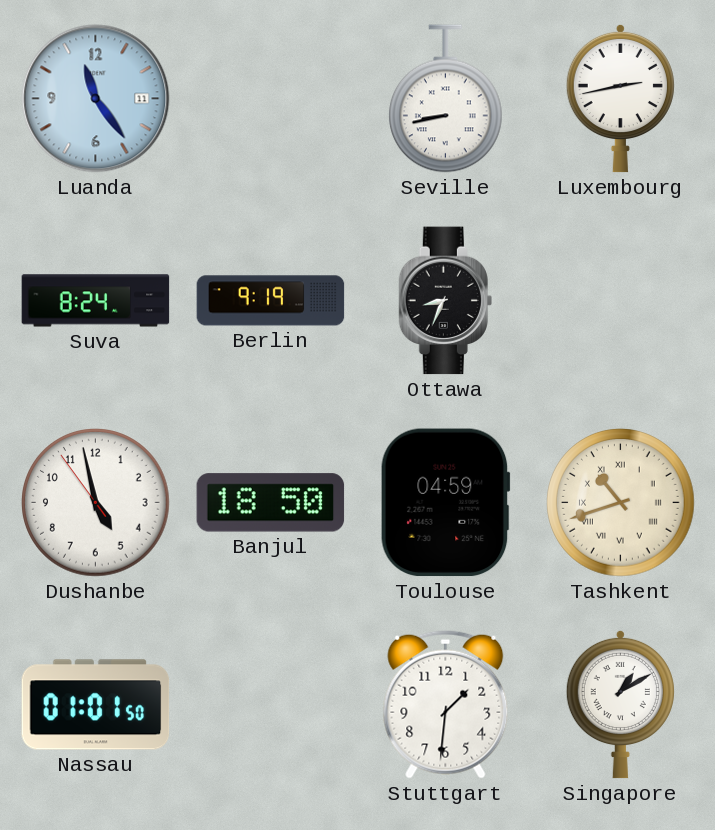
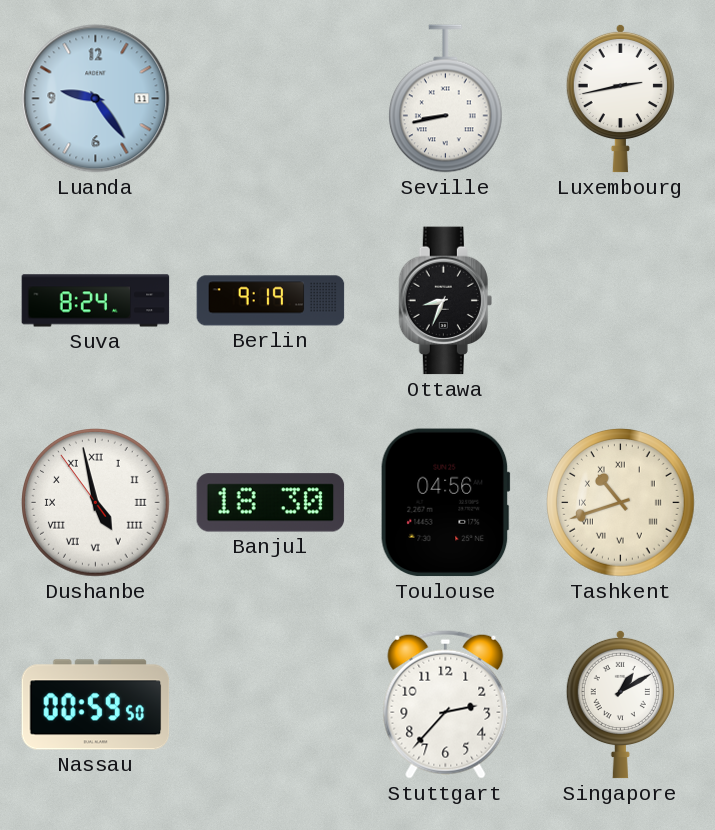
Luanda: 11:24 -> 9:24 (96, 99)
Dushanbe numerals: Arabic -> Roman (96, 503)
Banjul: 18:50 -> 18:30 (271, 503)
Toulouse: 04:59 -> 04:56 (445, 503)
Nassau: 01:01 -> 00:59 (96, 705)
Stuttgart: 1:31 -> 2:37 (446, 704)
